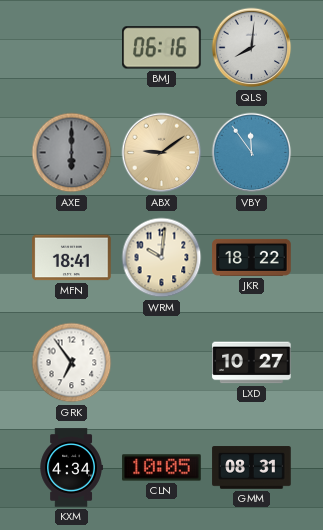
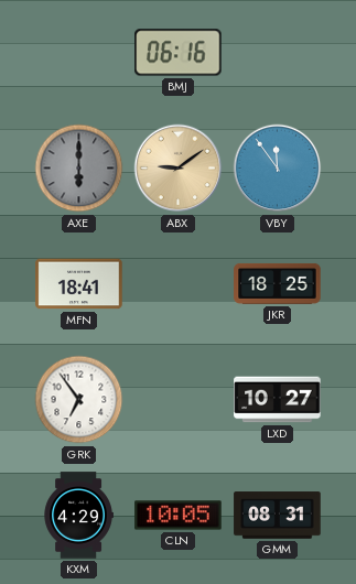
QLS: 8:01 -> none (252, 48)
WRM: 10:01 -> none (162, 258)
JKR: 18:22 -> 18:25 (278, 283)
KXM: 4:34 -> 4:29 (78, 516)
